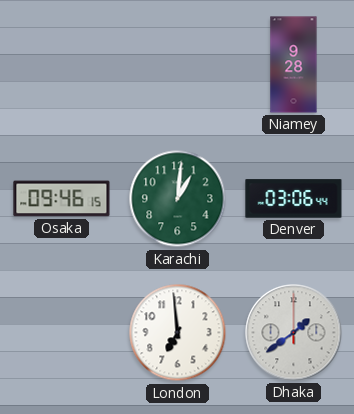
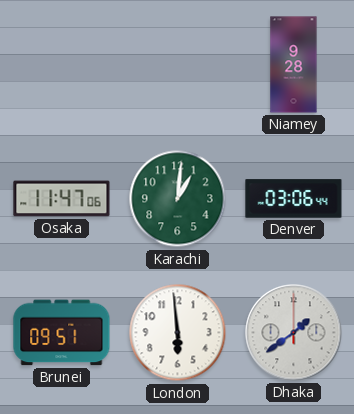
Osaka: 09:46 -> 11:47 (62, 199)
Brunei: none -> 09:51 (62, 333)
London: 6:59 -> 5:59 (178, 333)
